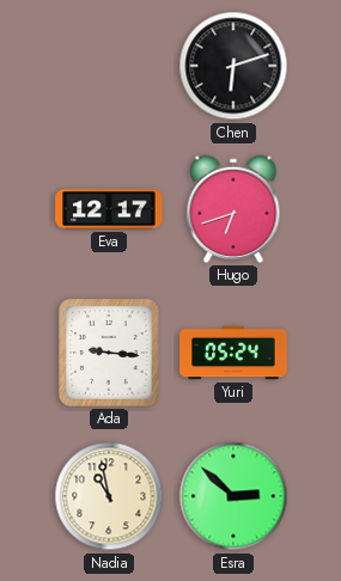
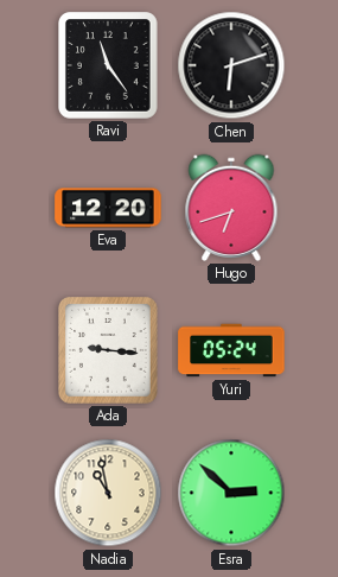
Ravi: none -> 11:24 (109, 66)
Eva: 12:17 -> 12:20 (108, 208)
